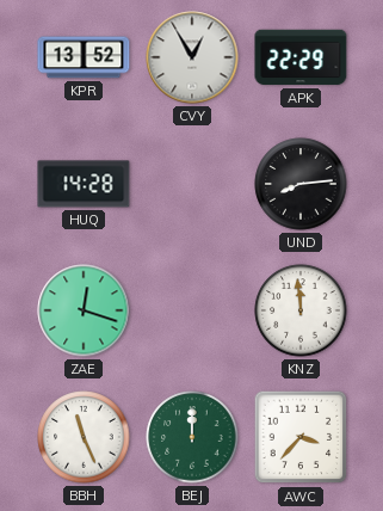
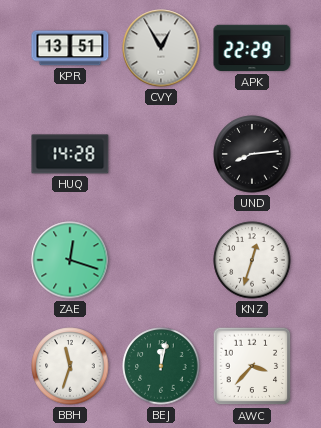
KPR: 13:52 -> 13:51 (70, 48)
KNZ: 11:59 -> 12:33 (252, 260)
BBH: 11:26 -> 11:33 (70, 366)
BEJ: 12:00 -> 12:02 (161, 366)
